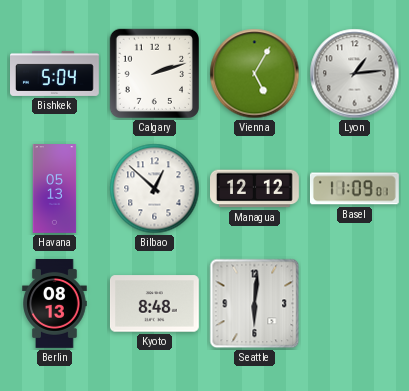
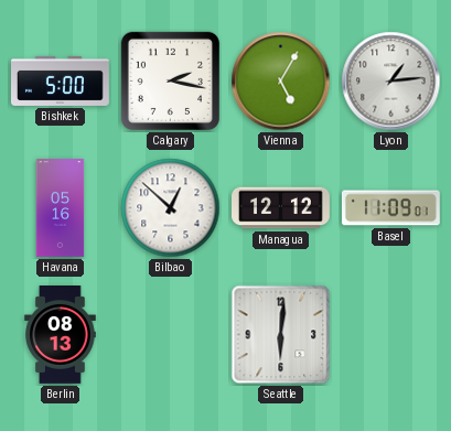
Bishkek: 5:04 -> 5:00 (61, 80)
Calgary: 2:12 -> 2:17 (170, 80)
Havana: 05:13 -> 05:16 (61, 208)
Kyoto: 8:48 -> none (154, 304)
